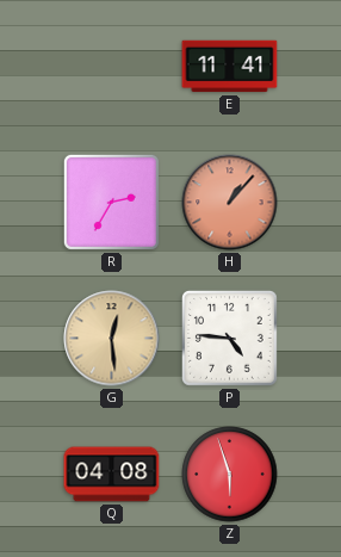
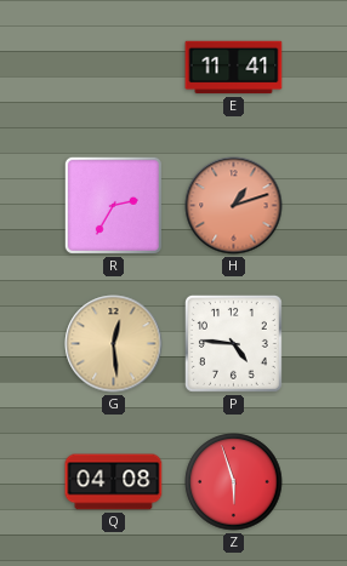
H: 1:07 -> 1:12 (234, 206)
